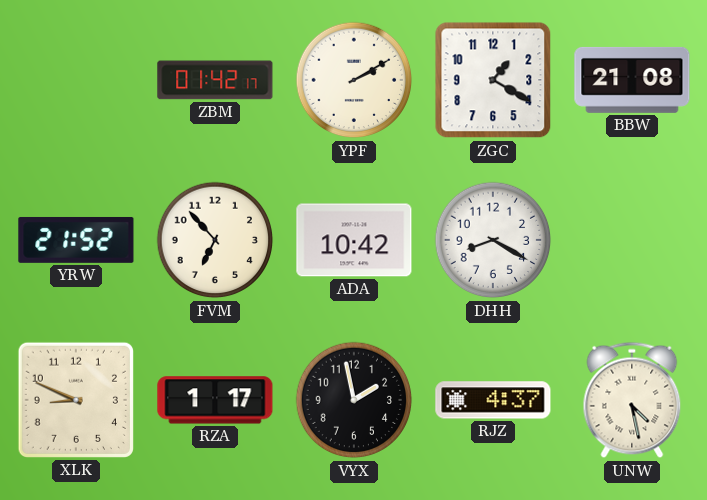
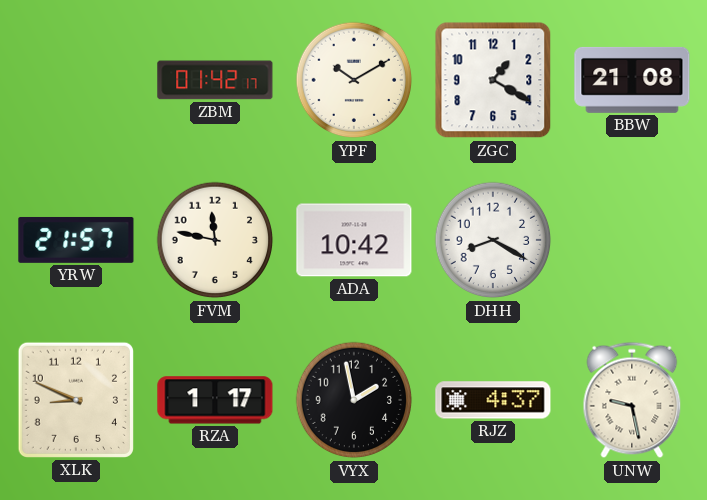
YPF: 2:10 -> 10:10 (354, 80)
YRW: 21:52 -> 21:57 (76, 240)
FVM: 6:53 -> 11:47 (215, 240)
UNW: 4:28 -> 9:28 (632, 400)
